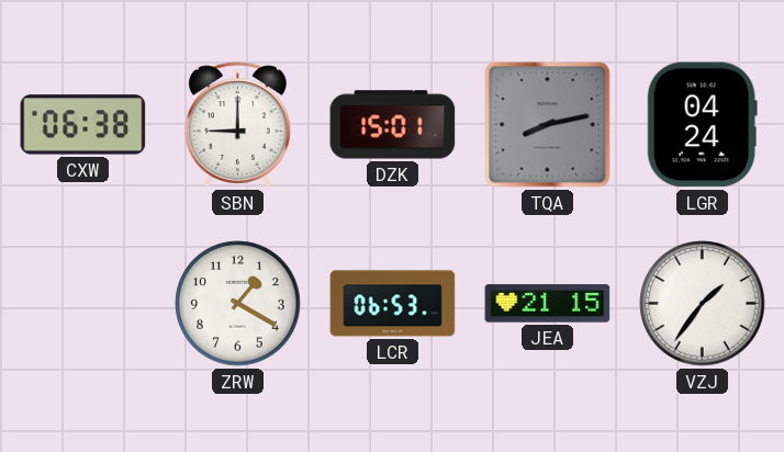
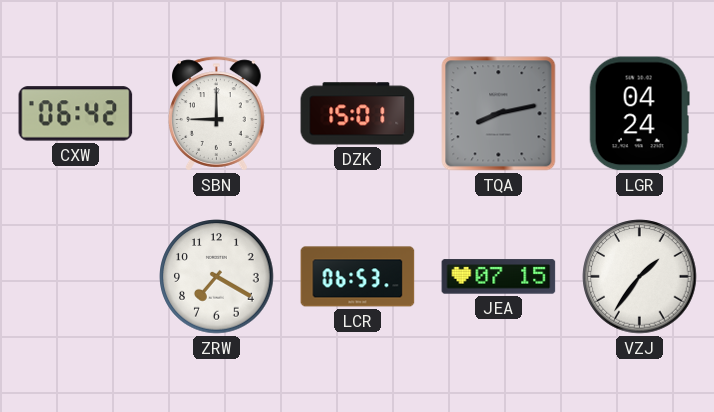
CXW: 06:38 -> 06:42 (76, 114)
ZRW: 1:20 -> 7:20 (217, 277)
JEA: 21:15 -> 07:15 (499, 277)
